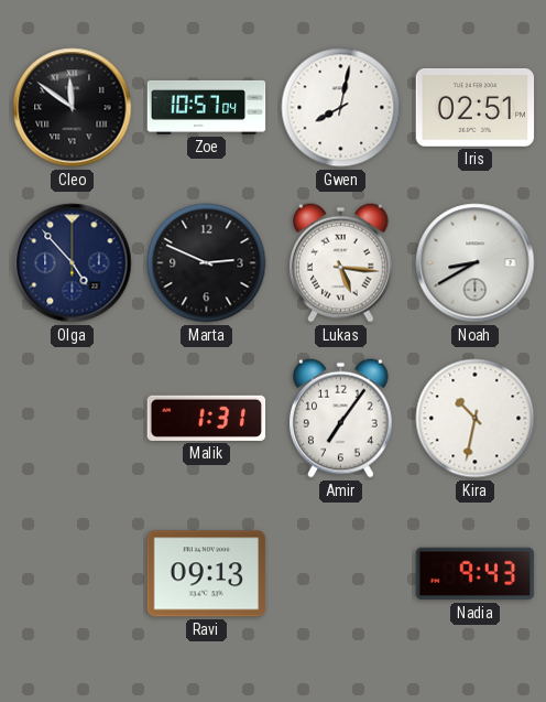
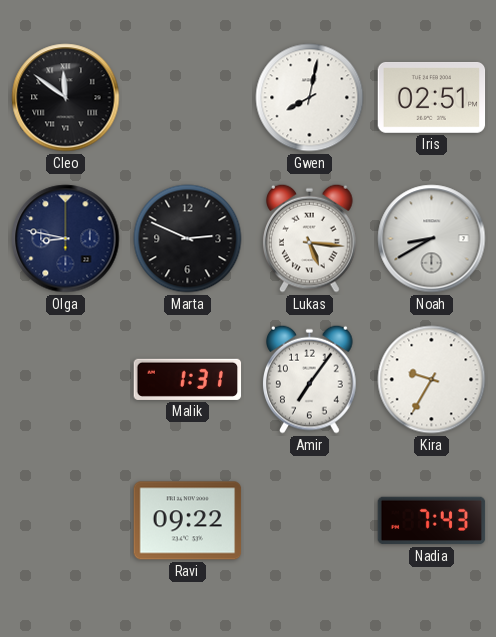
Zoe: 10:57 -> none (207, 107)
Olga: 4:53 -> 8:47 (66, 239)
Kira: 10:32 -> 9:35 (432, 380)
Ravi: 09:13 -> 09:22 (188, 521)
Nadia: 9:43 -> 7:43 (432, 521)
